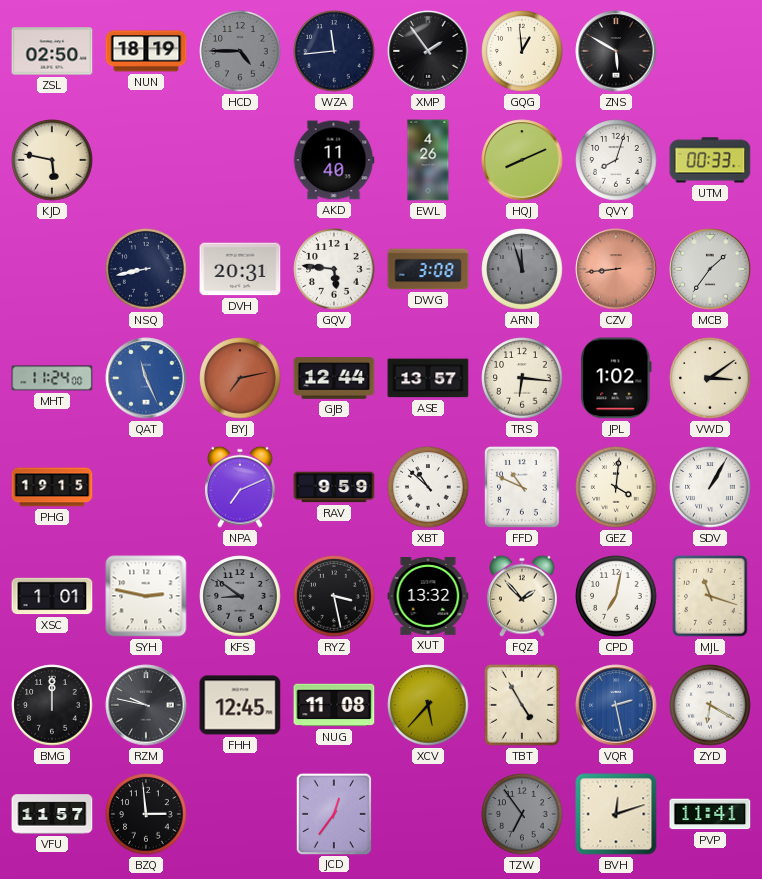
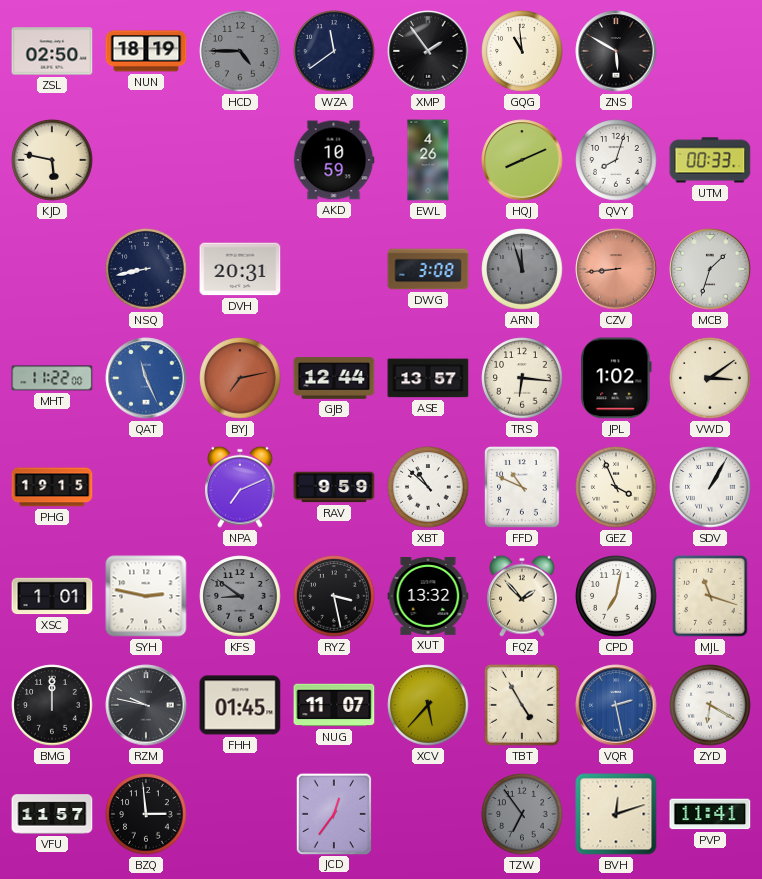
WZA: 11:44 -> 11:39 (334, 51)
GQG: 12:59 -> 10:59 (522, 51)
AKD: 11:40 -> 10:59 (334, 160)
GQV: 5:46 -> none (334, 269)
MCB: 1:36 -> 1:33 (710, 269)
MHT: 11:24 -> 11:22 (52, 378)
GEZ: 4:01 -> 3:56 (616, 487)
FHH: 12:45 -> 01:45 (240, 705)
NUG: 11:08 -> 11:07 (334, 705)
